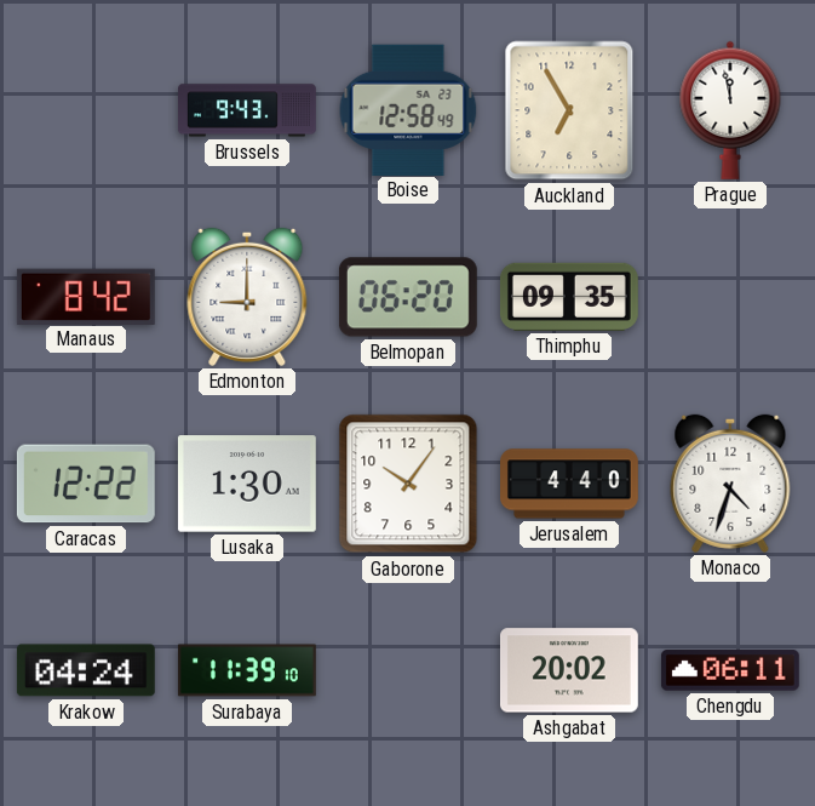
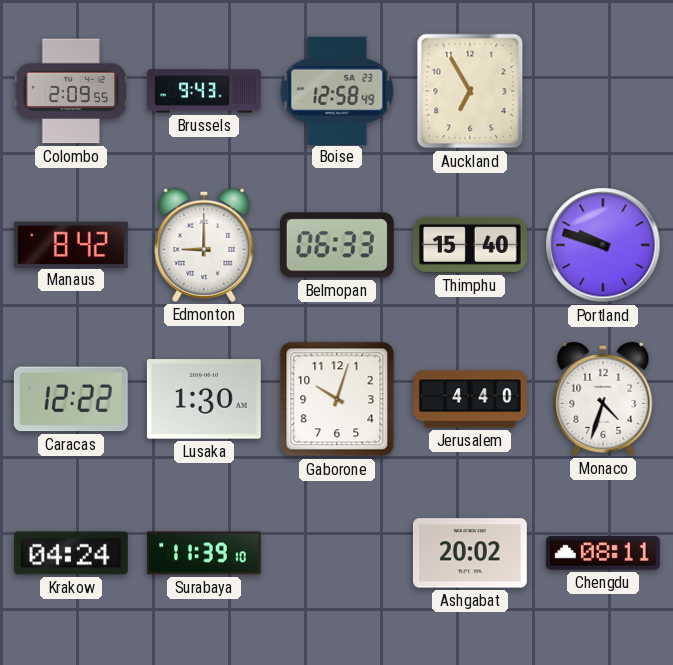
Colombo: none -> 2:09 (71, 91)
Prague: 11:58 -> none (730, 110)
Belmopan: 06:20 -> 06:33 (337, 245)
Thimphu: 09:35 -> 15:40 (470, 245)
Portland: none -> 9:48 (603, 245)
Gaborone: 10:06 -> 10:03 (337, 399)
Chengdu: 06:11 -> 08:11 (603, 553)
